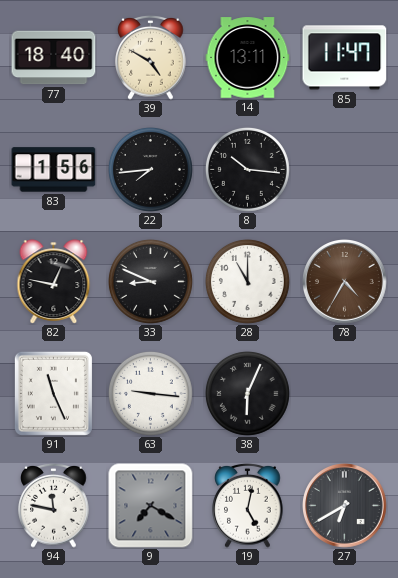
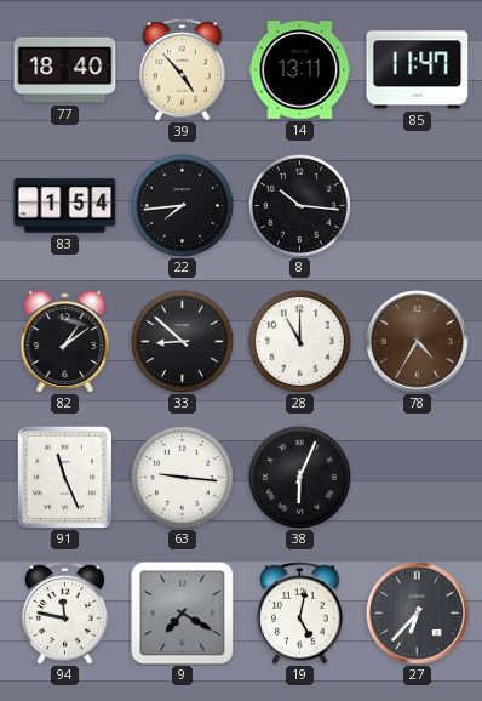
39: 4:50 -> 4:53 (183, 69)
83: 1:56 -> 1:54 (65, 206)
82: 12:47 -> 1:09 (65, 342)
33: 8:49 -> 8:52 (182, 341)
27: 6:40 -> 6:37 (418, 614)
